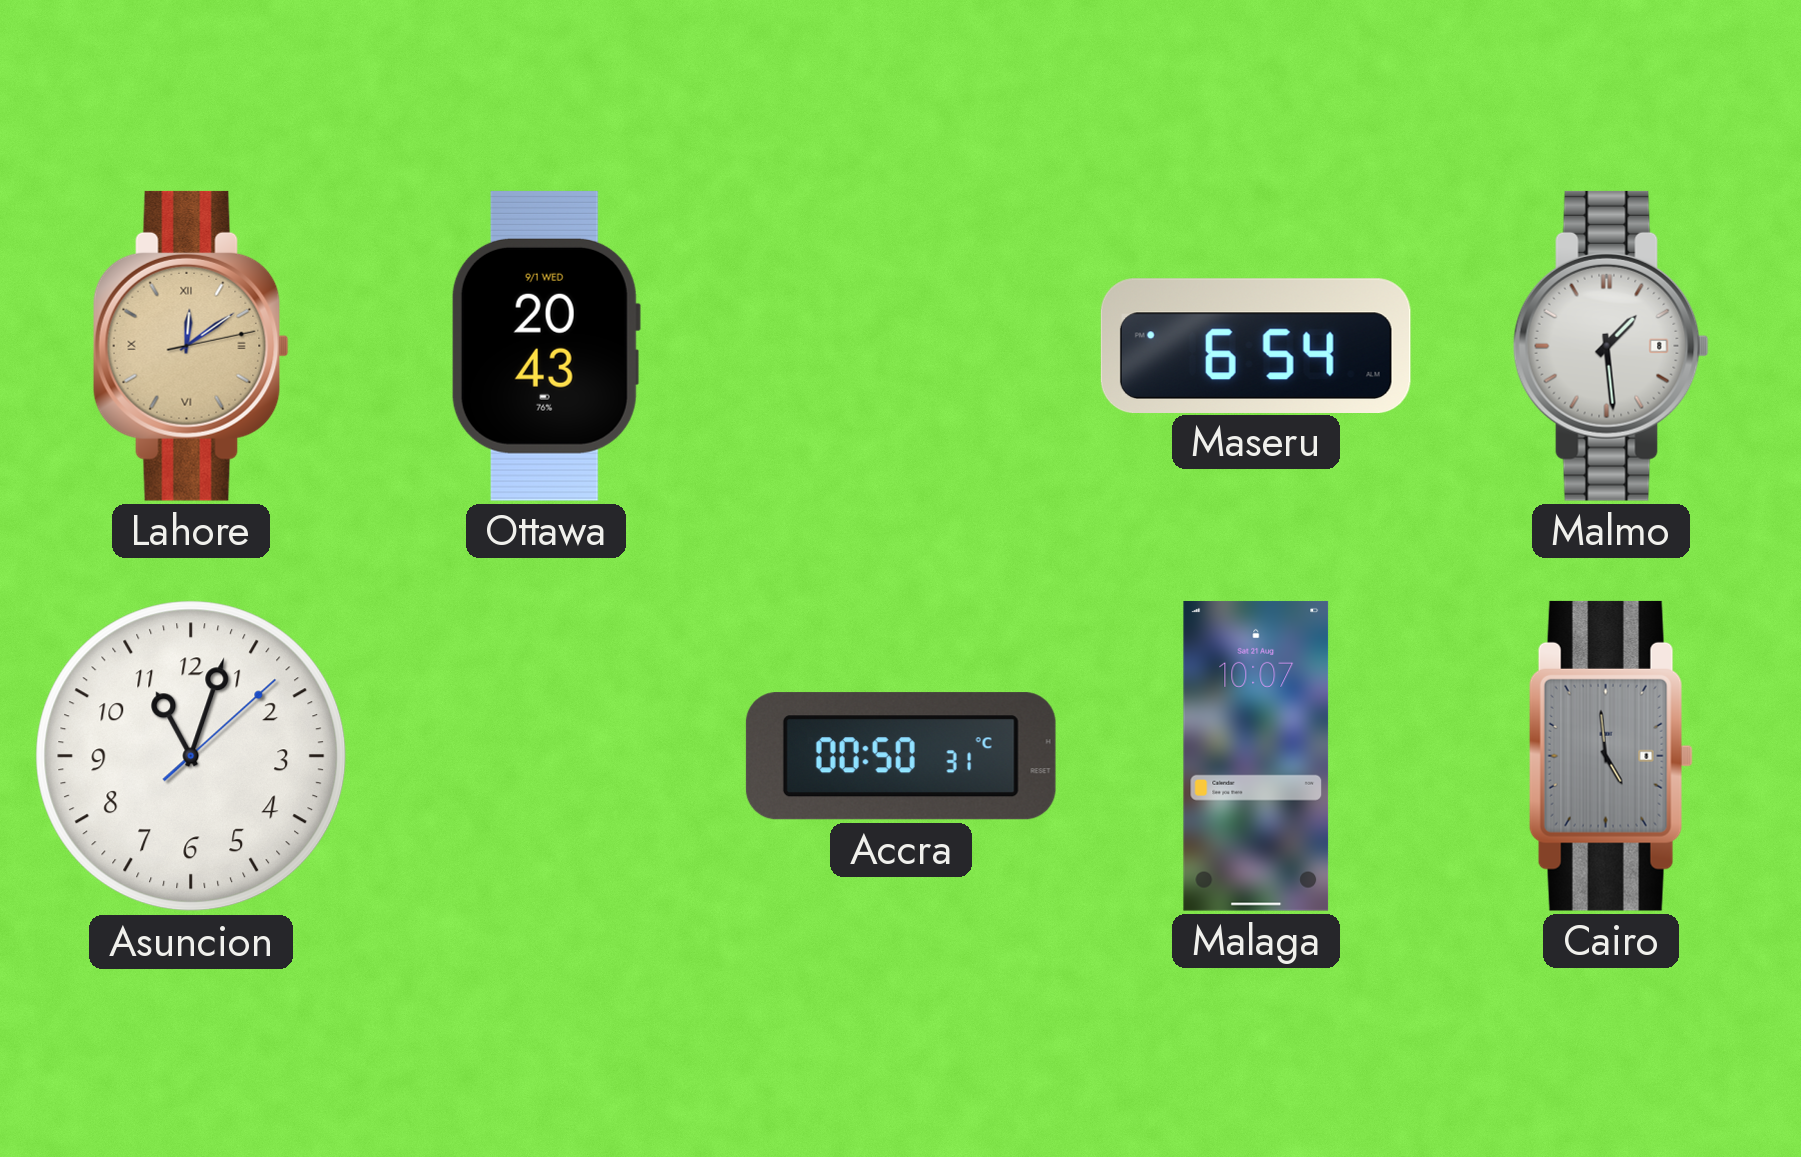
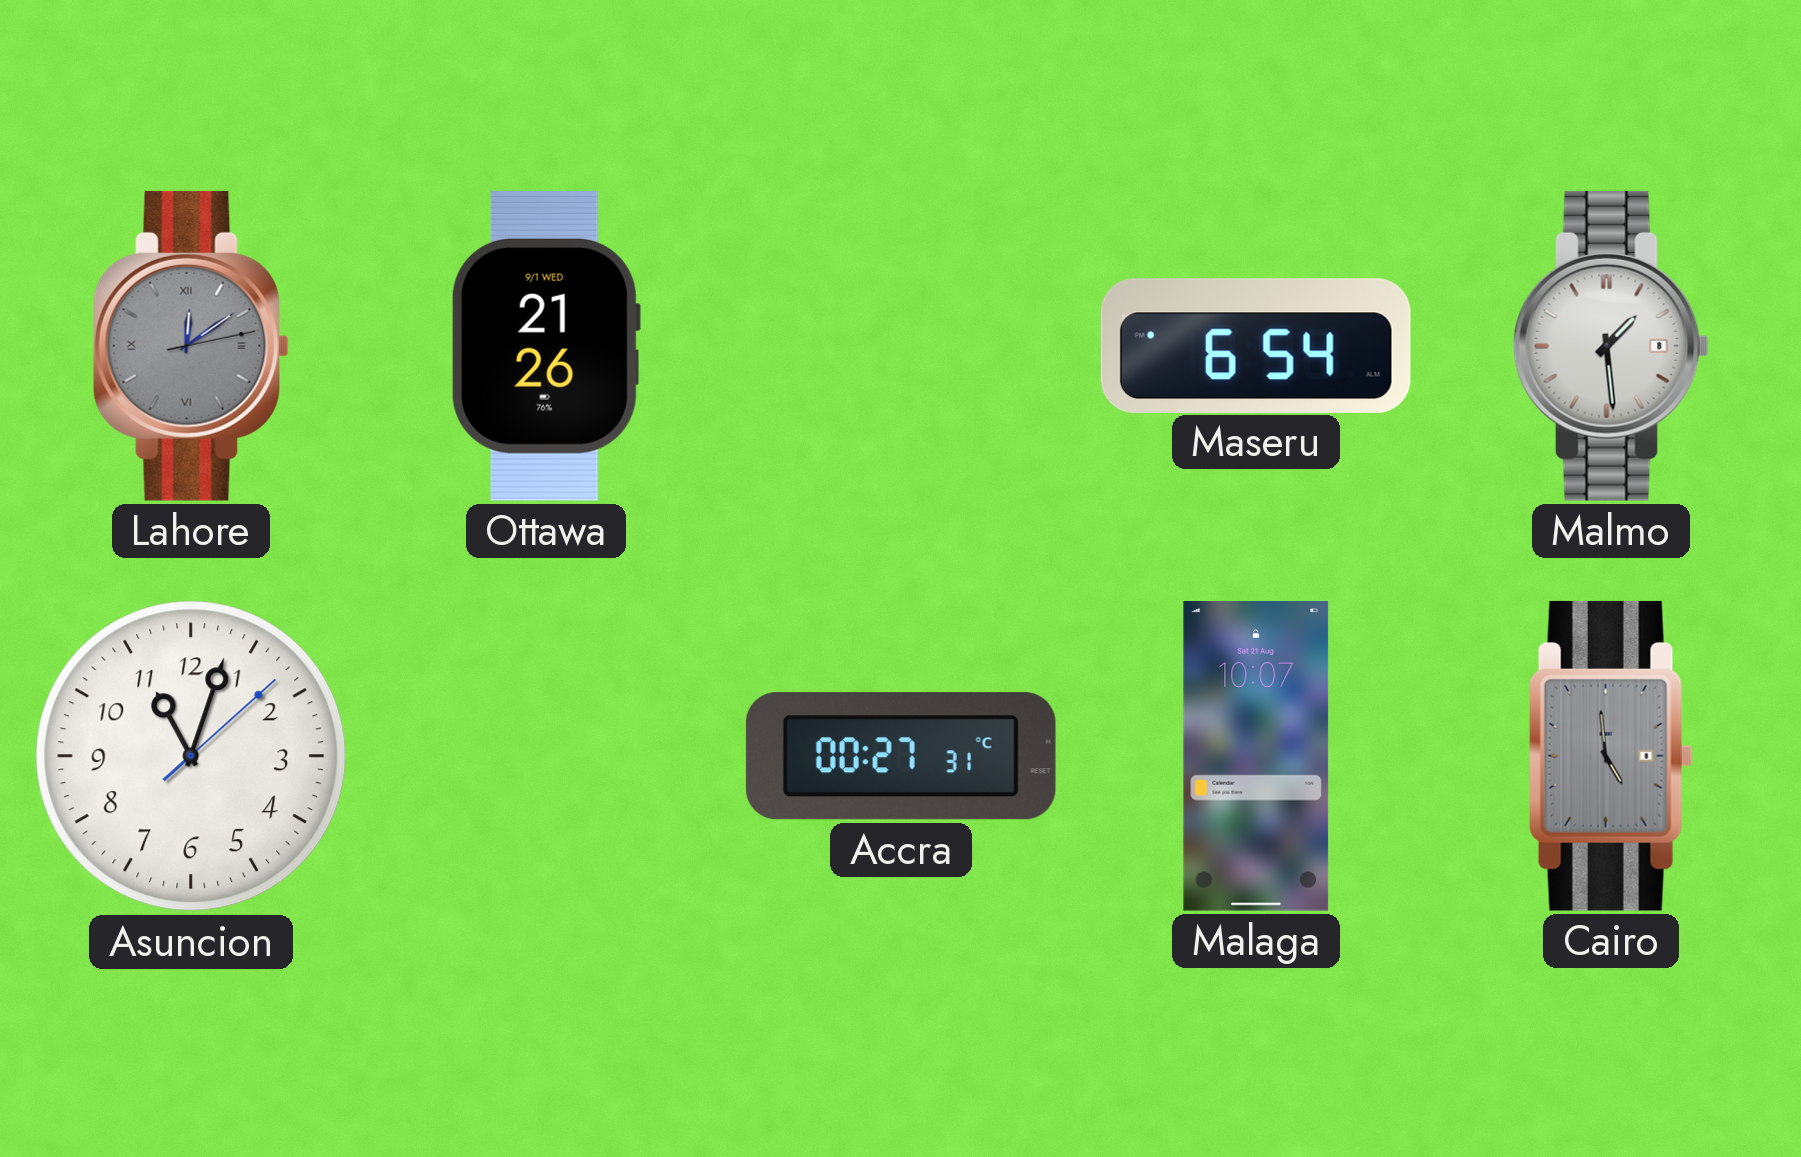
Lahore dial: champagne -> grey (191, 346)
Ottawa: 20:43 -> 21:26 (546, 346)
Accra: 00:50 -> 00:27 (901, 756)
